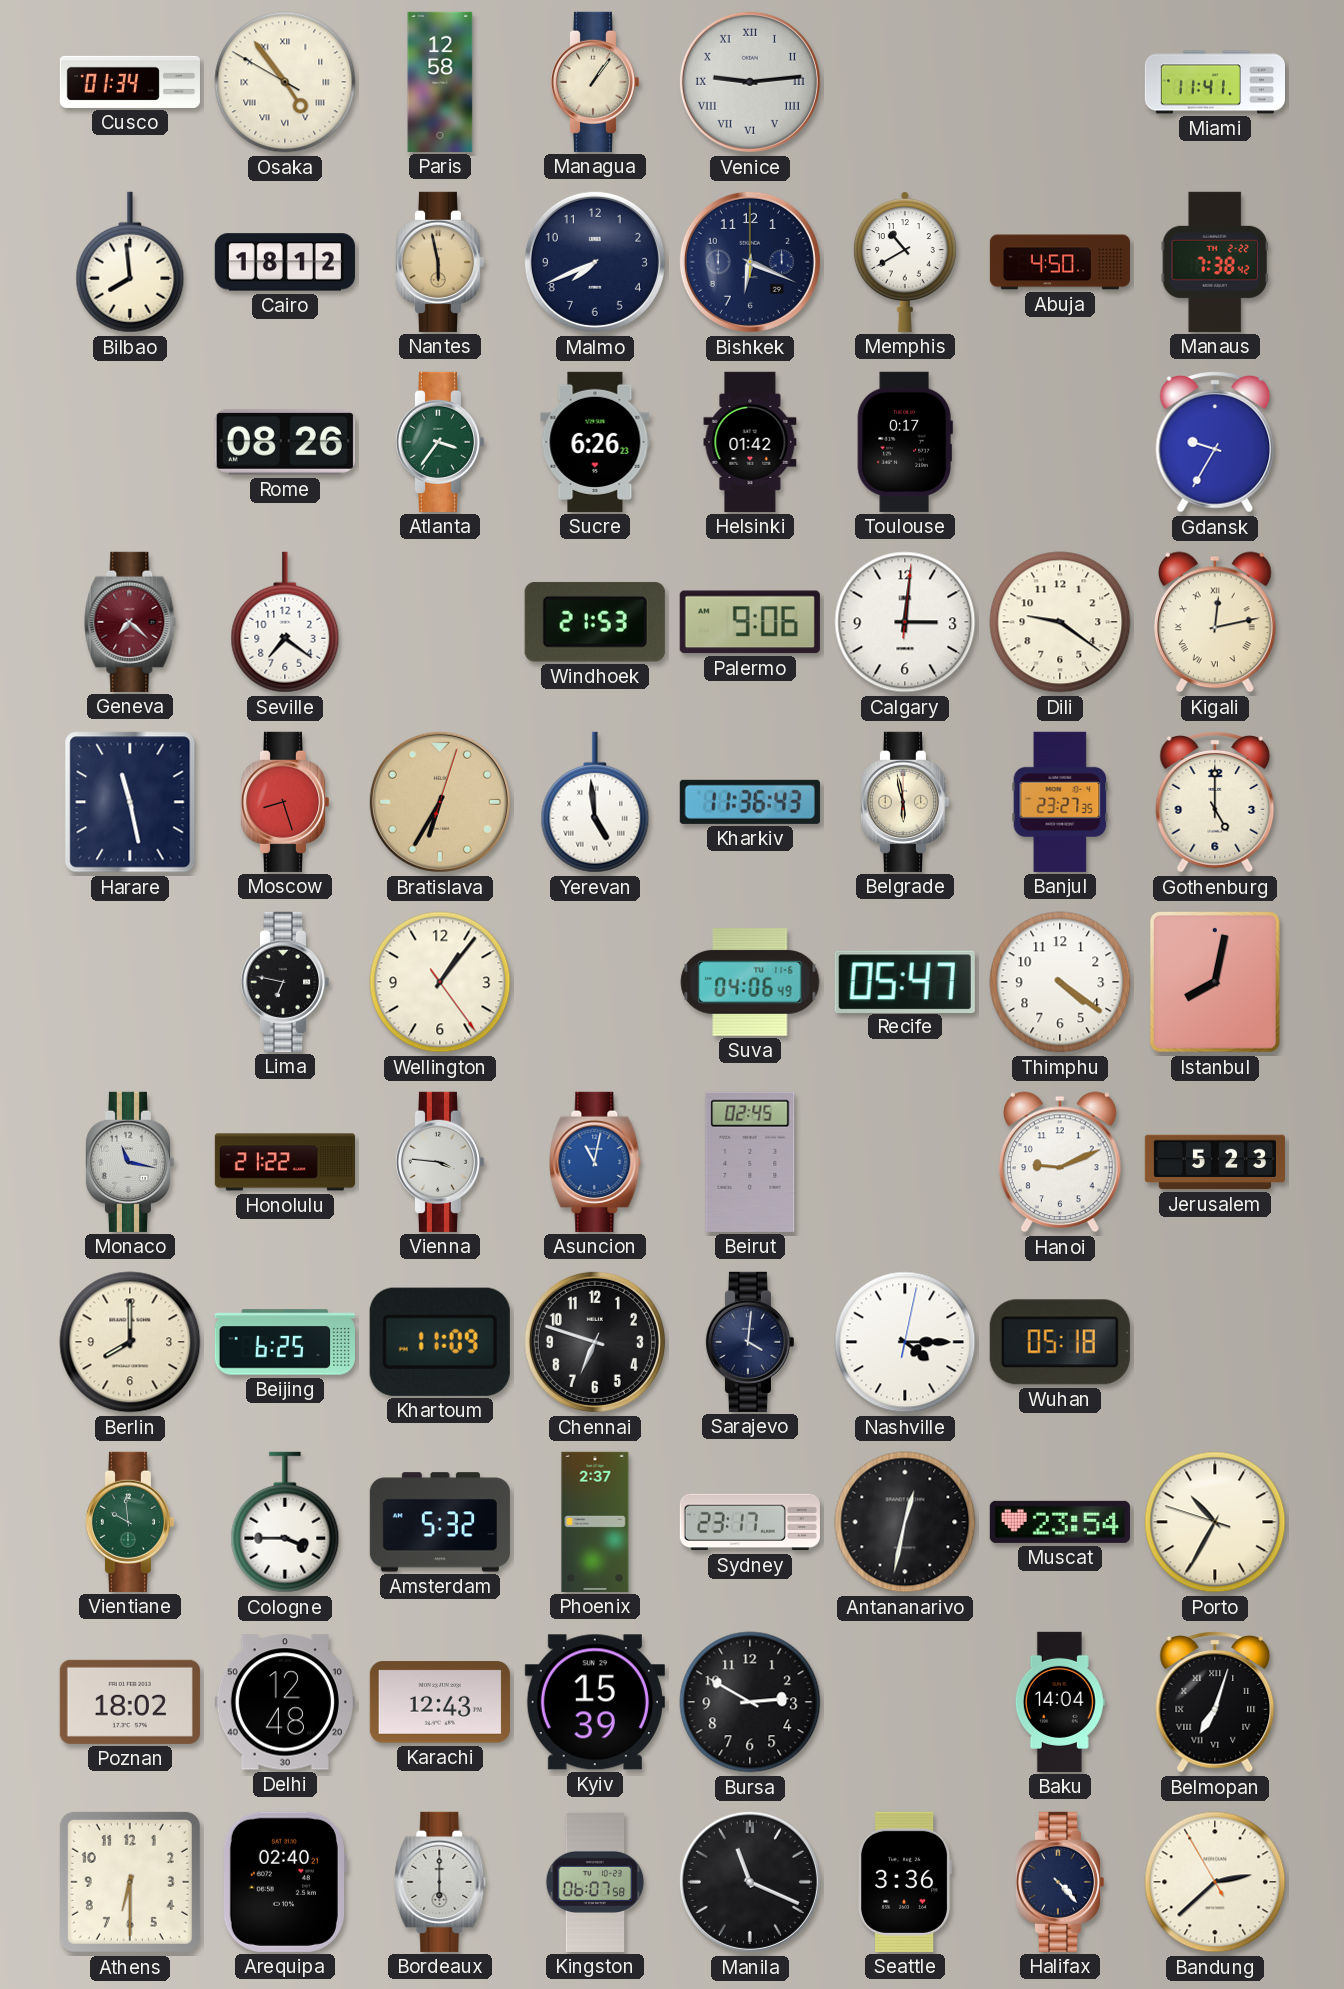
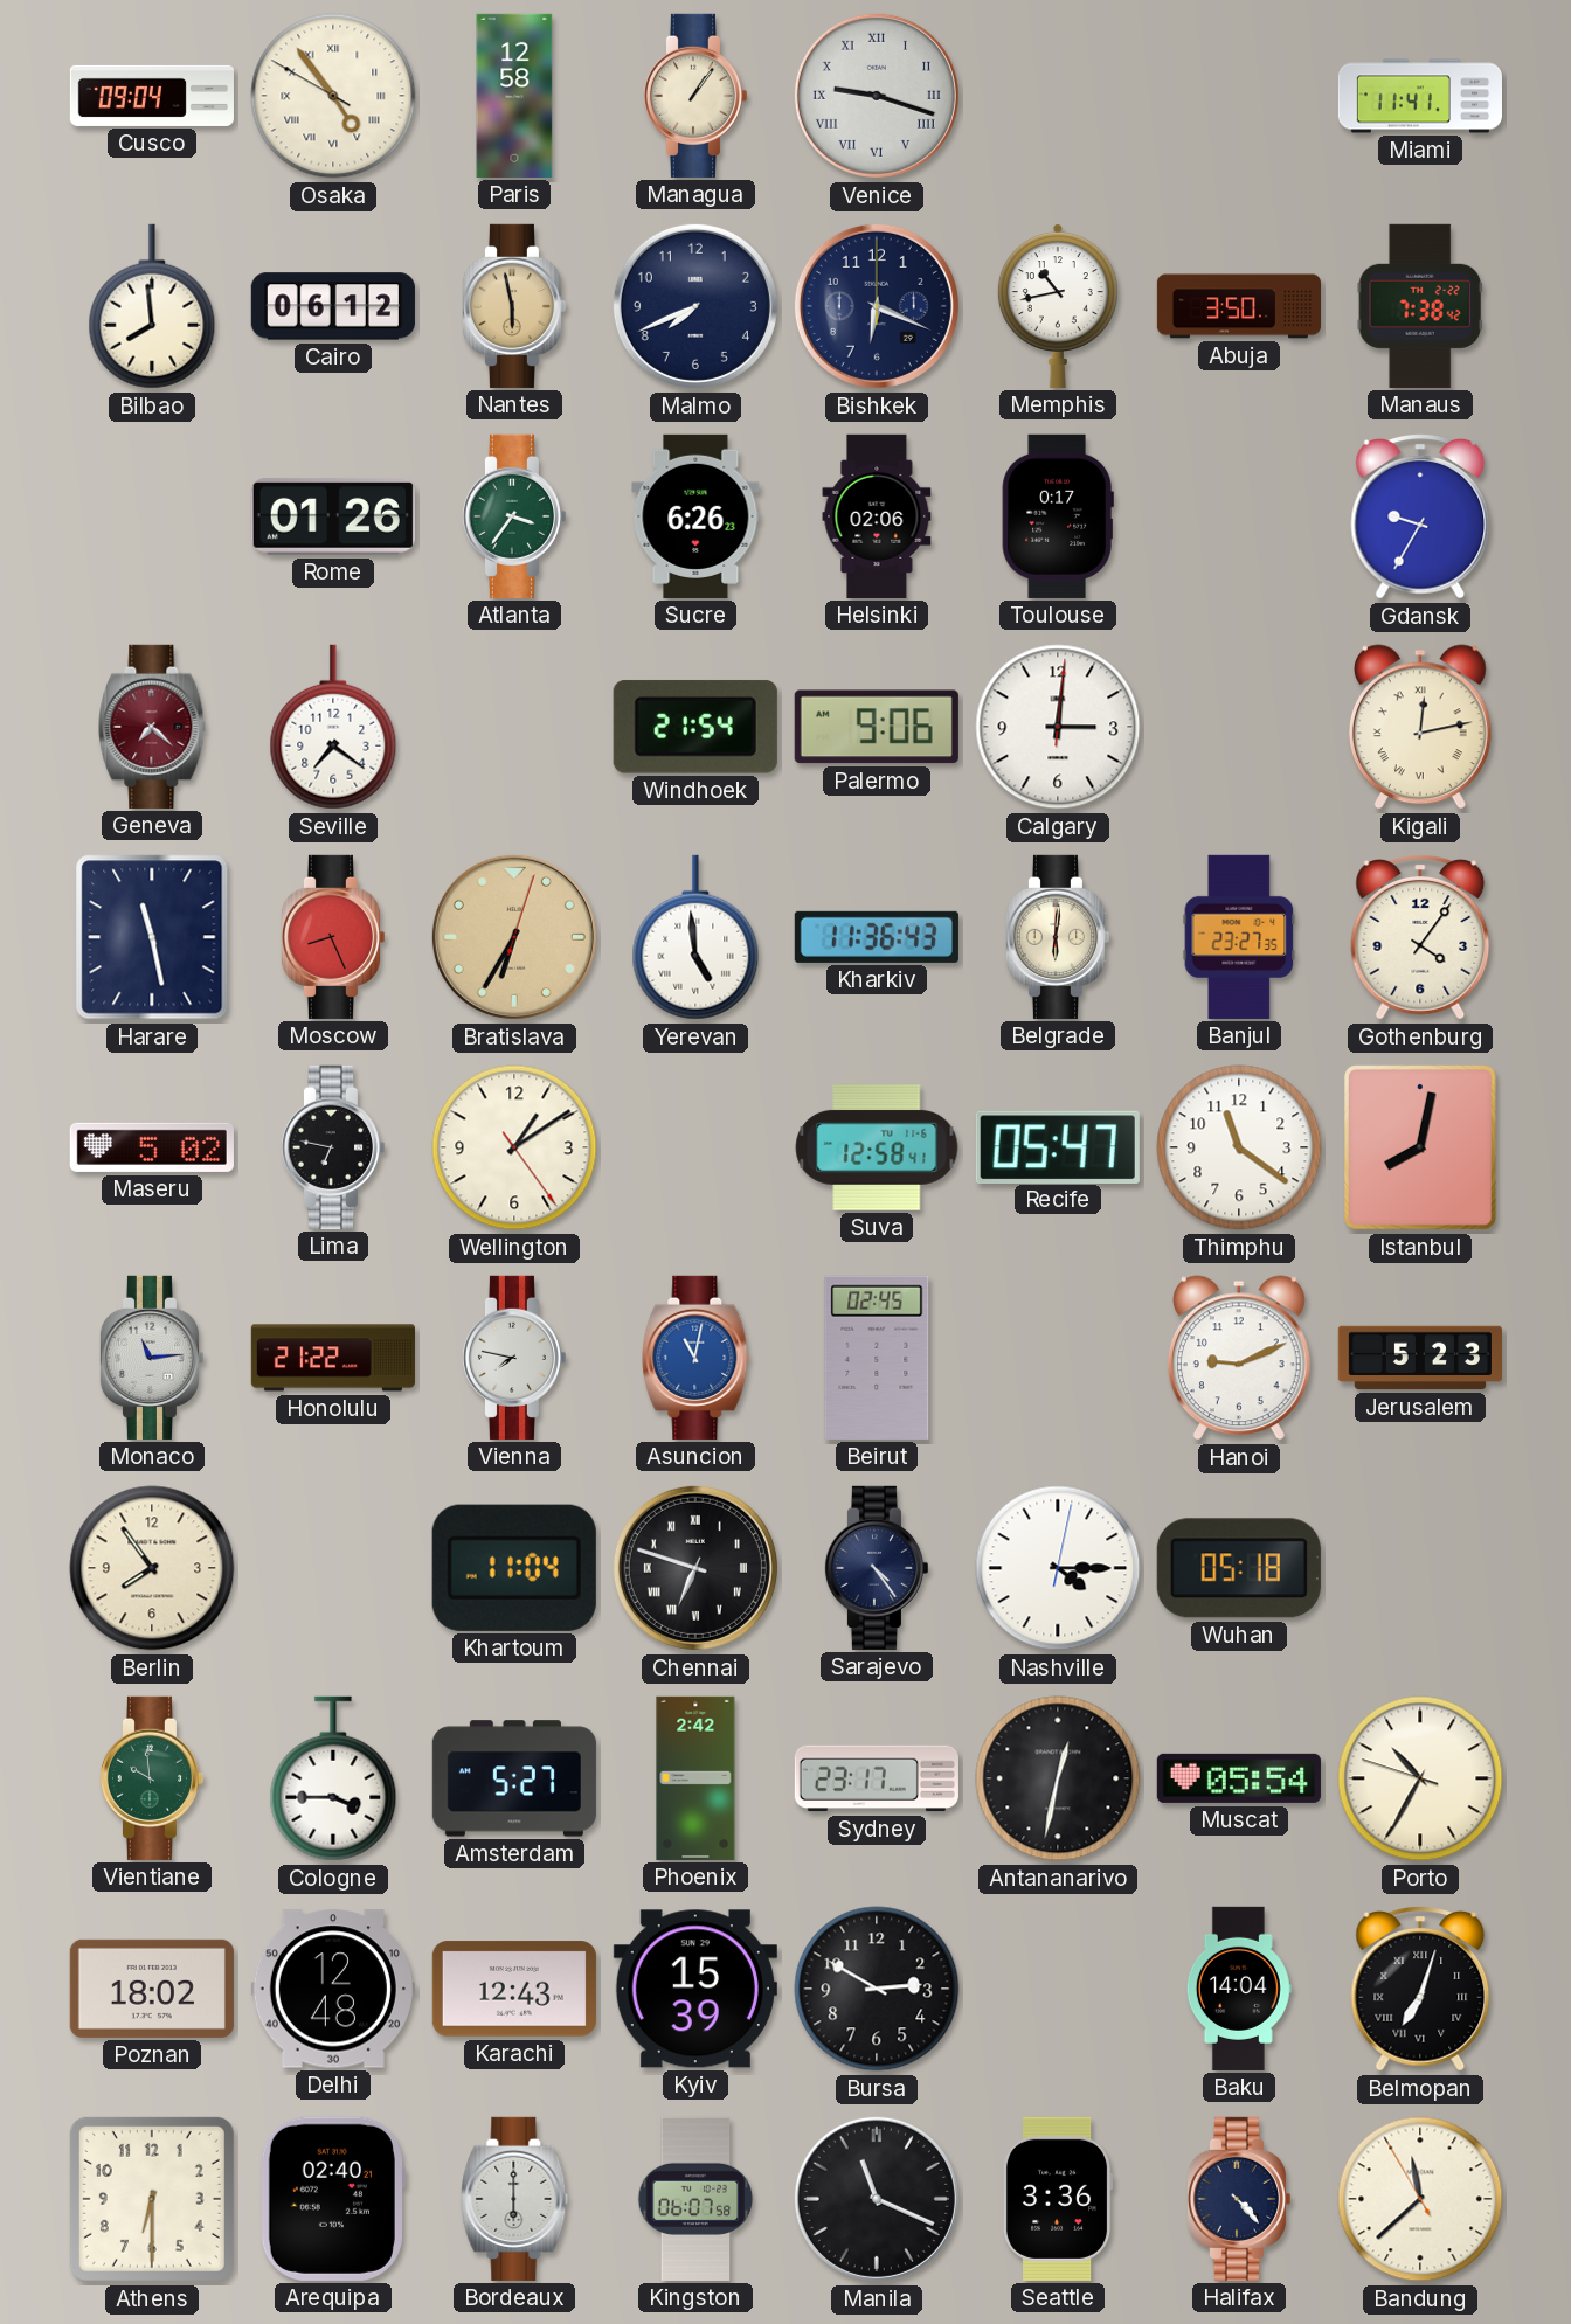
Cusco: 01:34 -> 09:04 (152, 96)
Venice: 9:14 -> 9:18 (877, 96)
Cairo: 18:12 -> 06:12 (333, 306)
Memphis: 10:40 -> 10:43 (1058, 306)
Abuja: 4:50 -> 3:50 (1238, 306)
Rome: 08:26 -> 01:26 (333, 518)
Helsinki: 01:42 -> 02:06 (877, 516)
Windhoek: 21:53 -> 21:54 (695, 727)
Dili: 9:21 -> none (1060, 622)
Moscow: 8:27 -> 8:26 (332, 937)
Belgrade: 5:58 -> 6:01 (1057, 937)
Gothenburg: 5:00 -> 4:06 (1420, 937)
Maseru: none -> 5:02 (152, 1147)
Wellington: 1:06 -> 1:09 (514, 1147)
Suva: 04:06 -> 12:58 (877, 1149)
Thimphu: 4:21 -> 11:21 (1239, 1147)
Monaco: 11:17 -> 11:14 (151, 1358)
Vienna: 3:46 -> 7:47 (513, 1358)
Berlin: 8:00 -> 7:54 (152, 1568)
Beijing: 6:25 -> none (285, 1342)
Khartoum: 11:09 -> 11:04 (514, 1568)
Chennai numerals: Arabic -> Roman (695, 1568)
Sarajevo: 4:01 -> 4:24 (876, 1568)
Amsterdam: 5:32 -> 5:27 (514, 1778)
Phoenix: 2:37 -> 2:42 (695, 1778)
Muscat: 23:54 -> 05:54 (1239, 1778)
Bandung: 2:37 -> 11:37 (1420, 2199)
